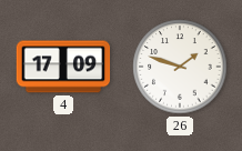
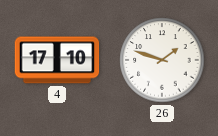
4: 17:09 -> 17:10 (57, 60)
